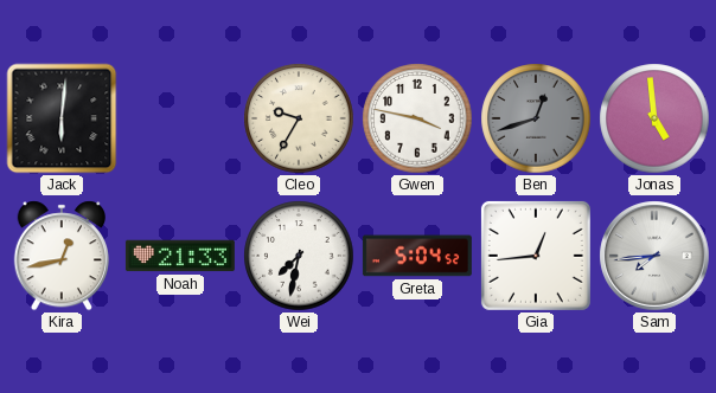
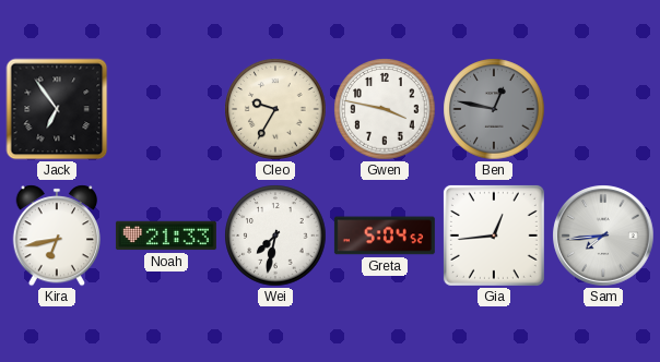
Jack: 6:01 -> 6:54 (57, 109)
Ben: 12:42 -> 12:47 (494, 109)
Jonas: 4:59 -> none (654, 118)
Kira: 12:43 -> 6:43 (57, 236)
